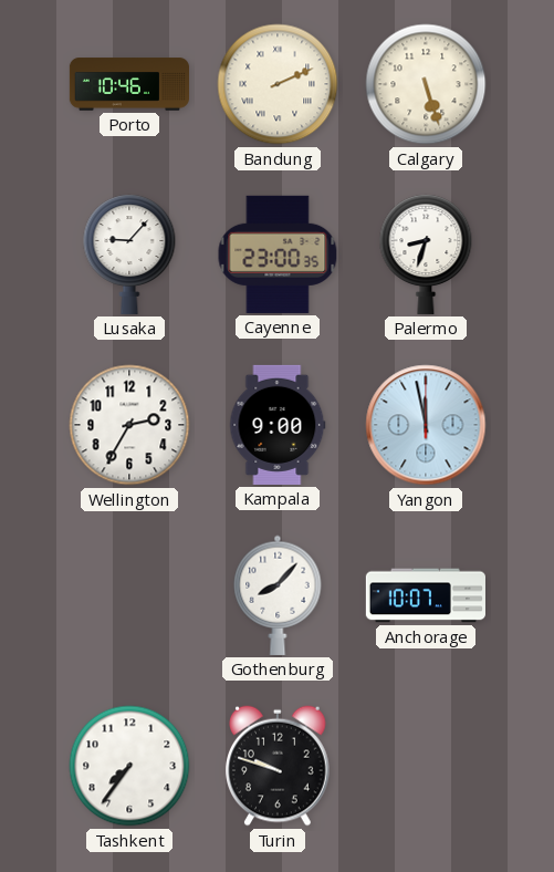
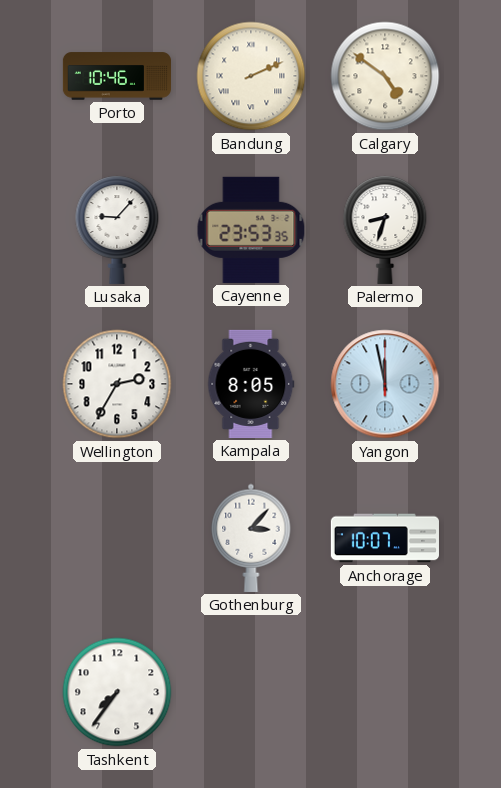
Calgary: 5:27 -> 4:51 (385, 76)
Cayenne: 23:00 -> 23:53 (251, 230)
Kampala: 9:00 -> 8:05 (251, 384)
Gothenburg: 8:07 -> 3:07 (251, 538)
Turin: 9:48 -> none (279, 766)
